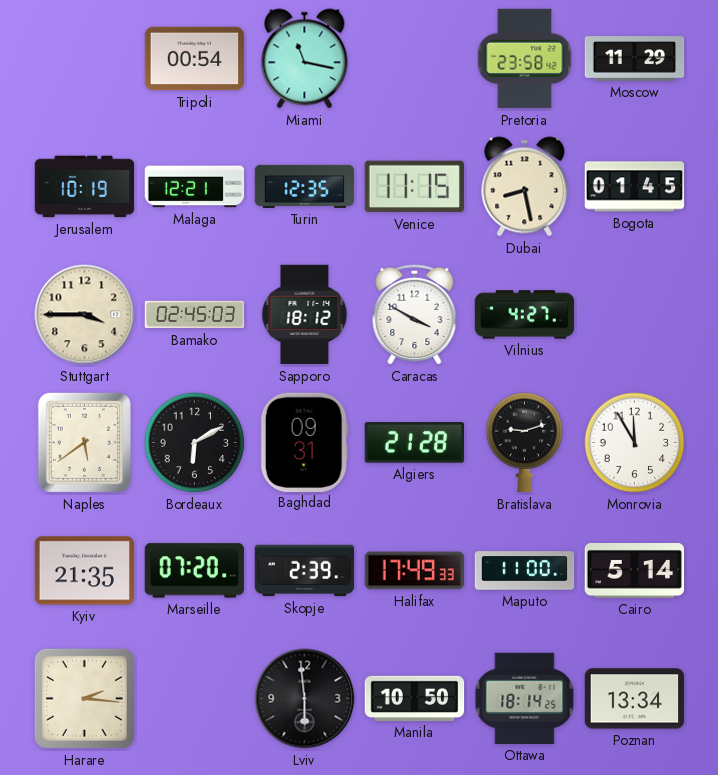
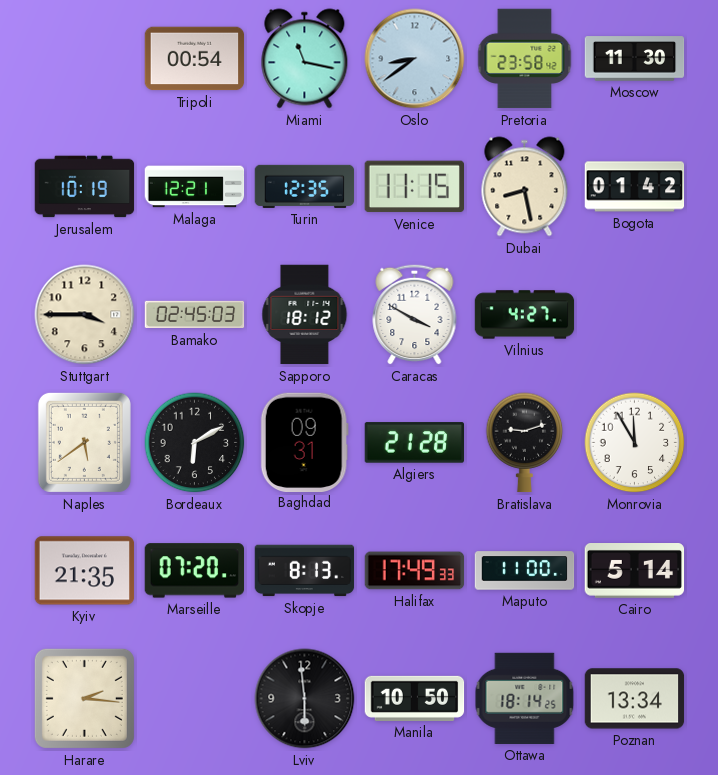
Oslo: none -> 8:39 (415, 59)
Moscow: 11:29 -> 11:30 (635, 59)
Bogota: 01:45 -> 01:42 (635, 187)
Skopje: 2:39 -> 8:13 (305, 571)
